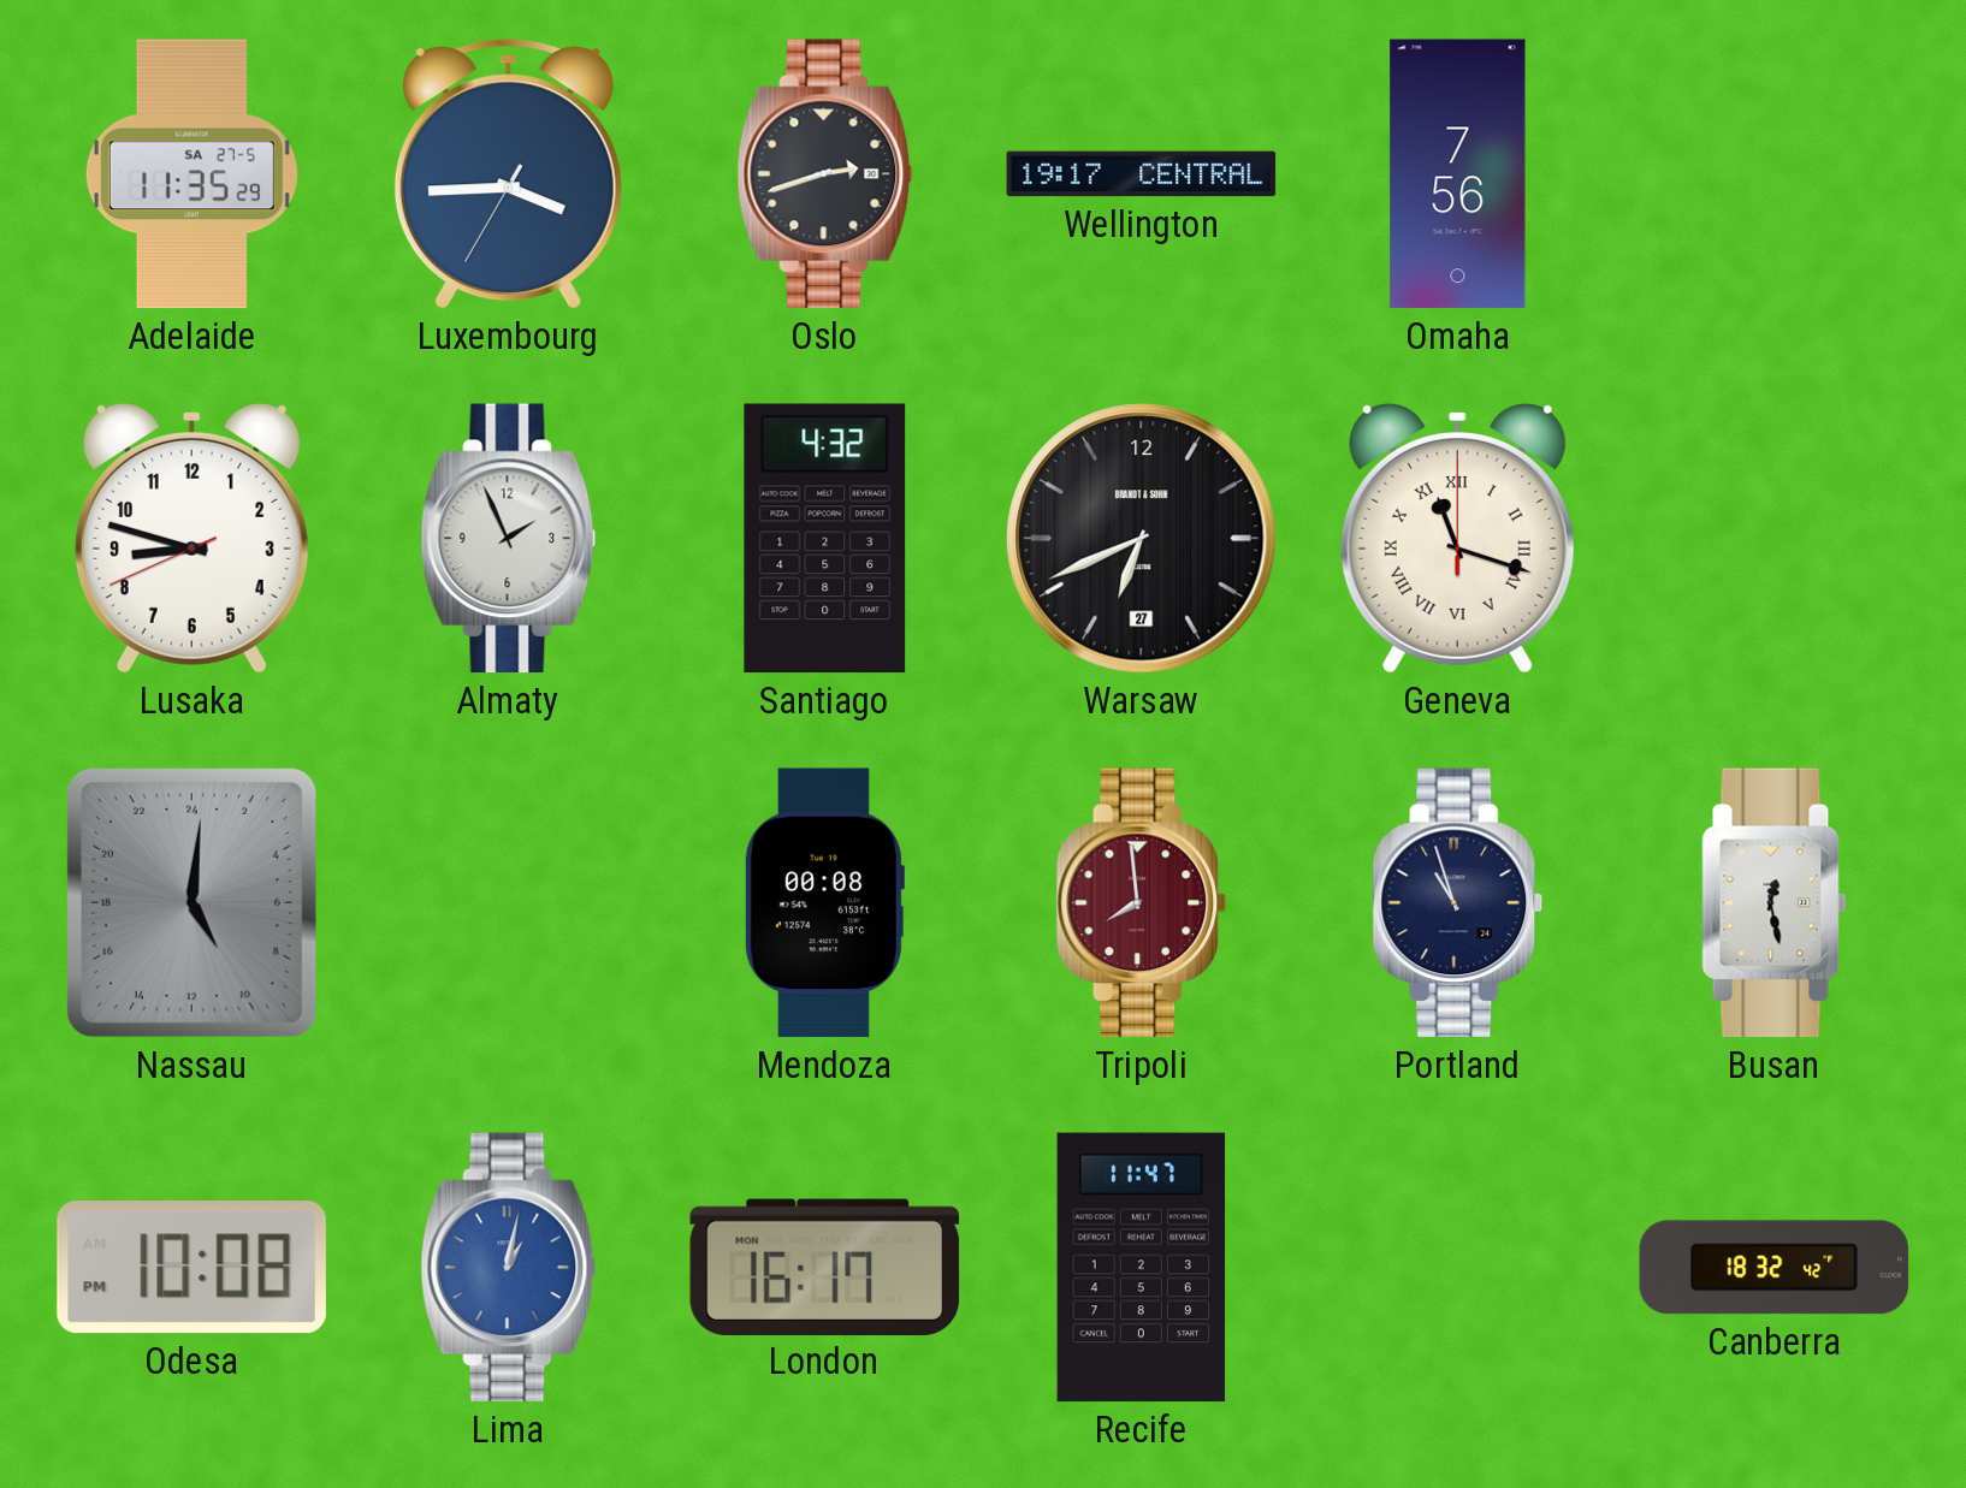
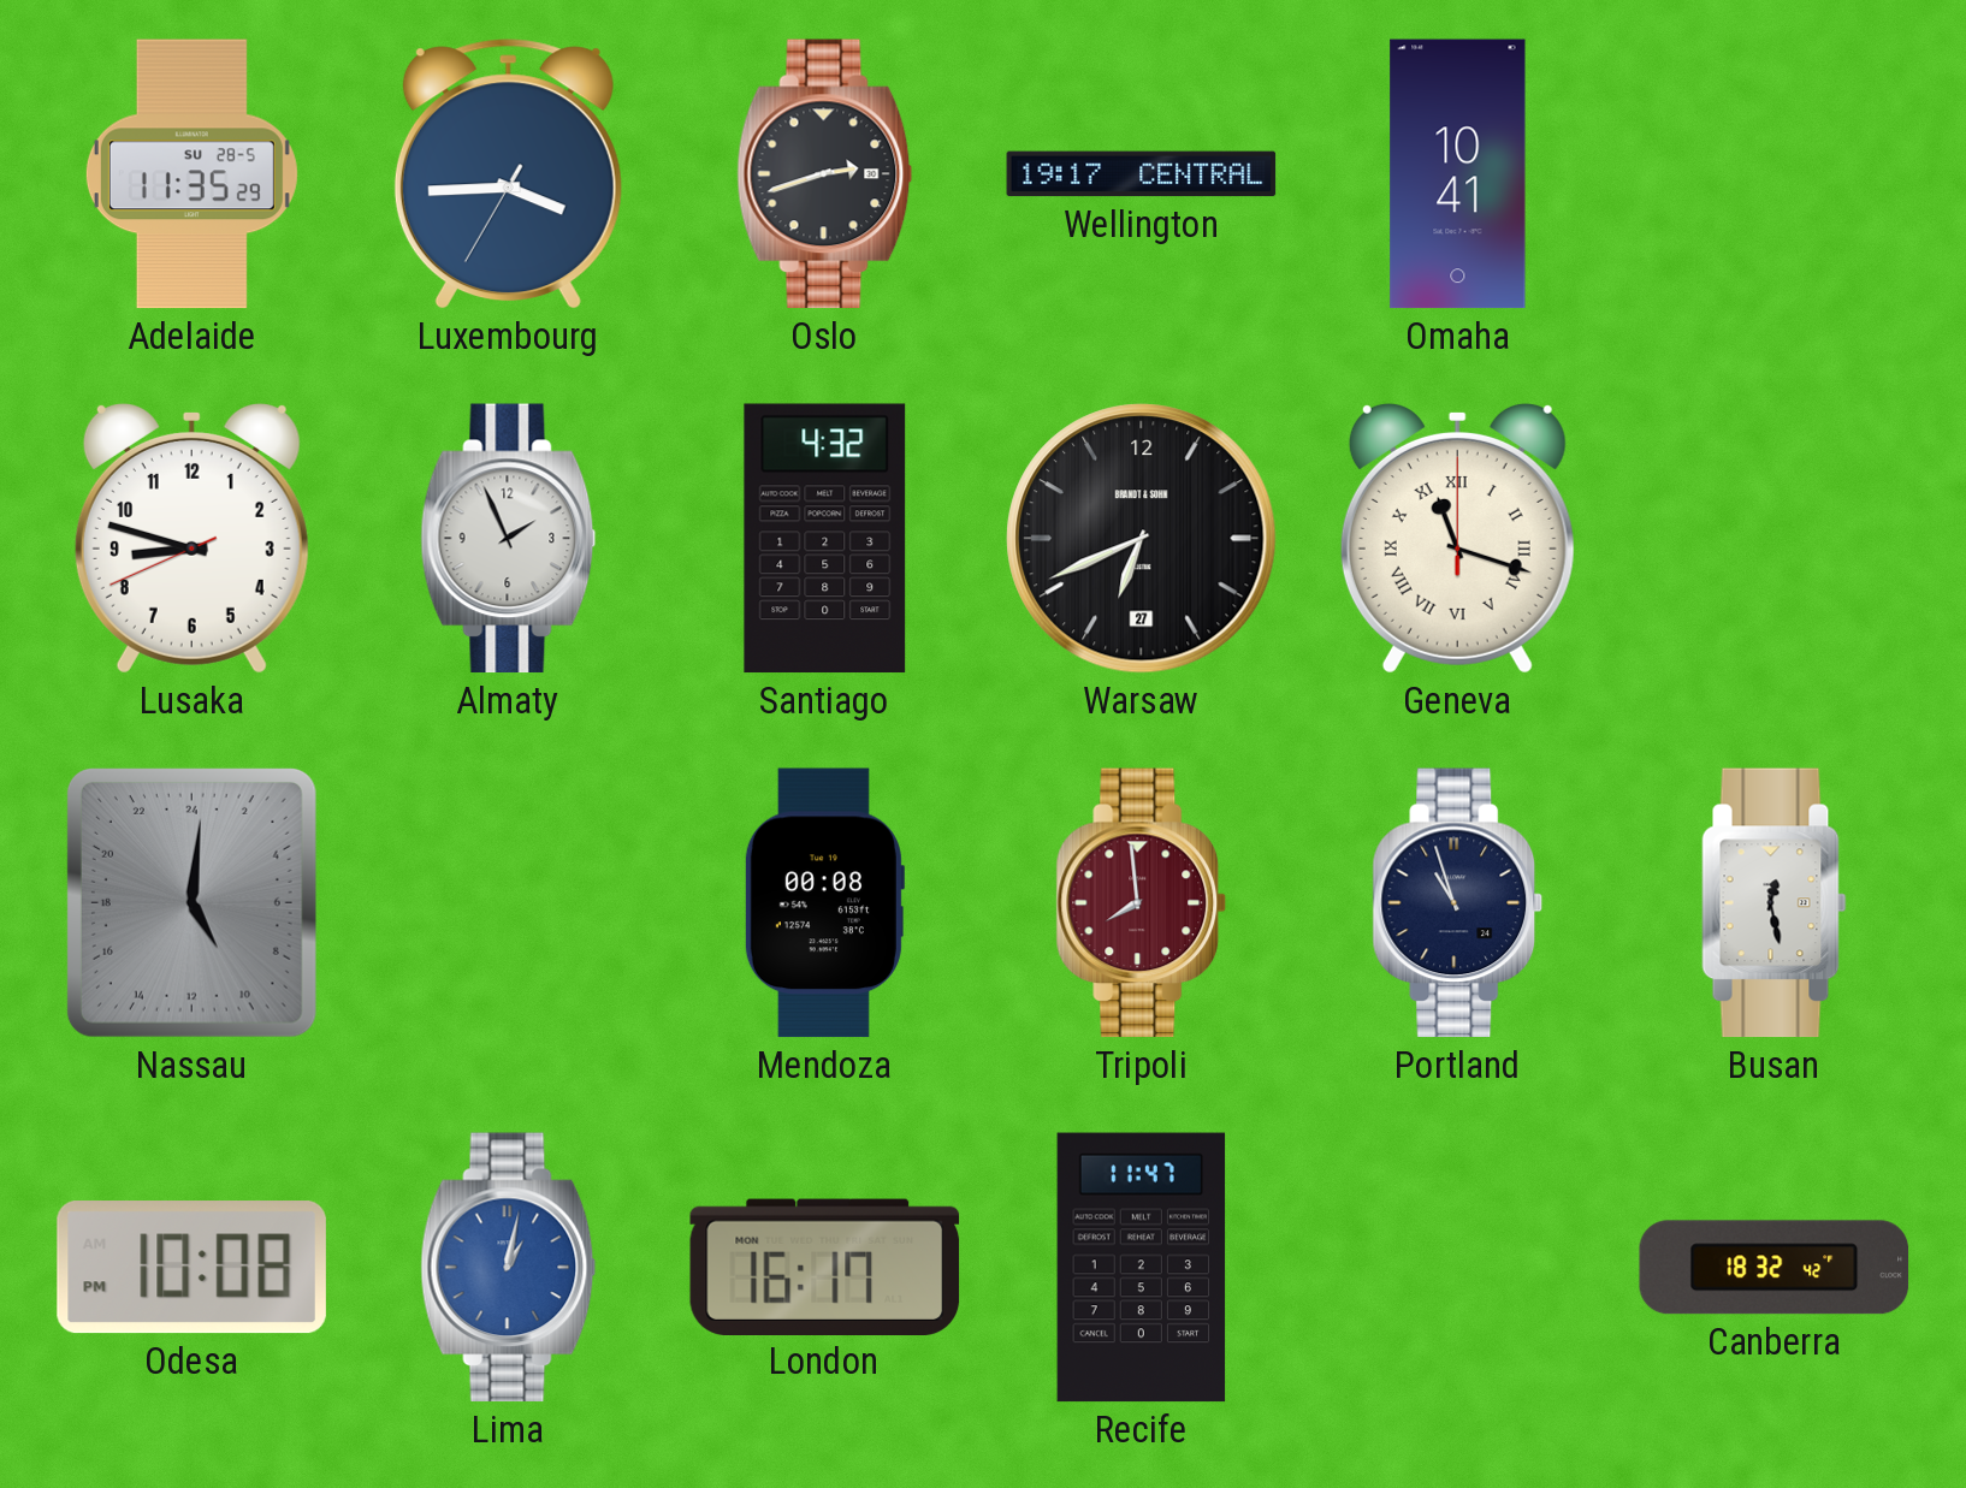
Adelaide date: SA 27-5 -> SU 28-5 (191, 174)
Omaha: 7:56 -> 10:41 (1458, 174)
